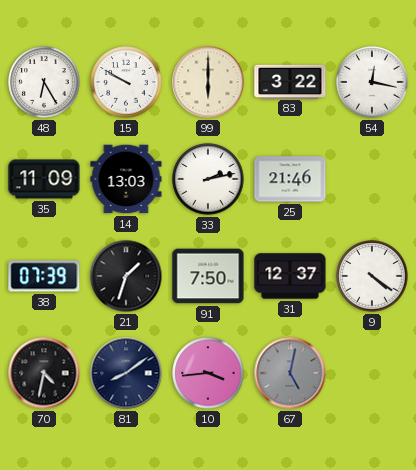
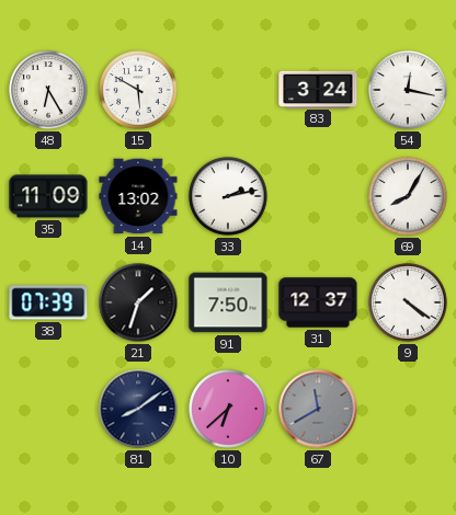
15: 9:50 -> 5:50 (138, 90)
99: 6:00 -> none (208, 82)
83: 3:22 -> 3:24 (318, 89)
14: 13:03 -> 13:02 (138, 196)
25: 21:46 -> none (290, 179)
69: none -> 8:05 (408, 196)
70: 4:32 -> none (44, 373)
10: 3:44 -> 6:38 (228, 409)
67: 5:02 -> 11:40 (318, 409)
